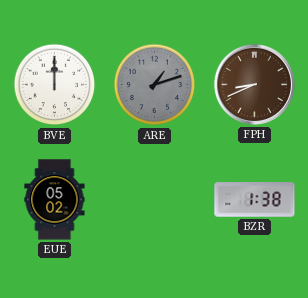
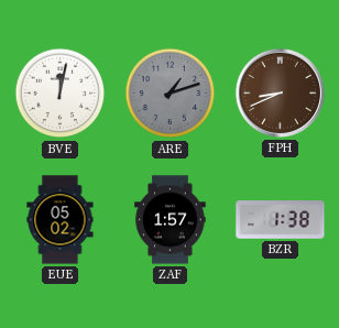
BVE: 12:00 -> 12:02 (61, 94)
ZAF: none -> 1:57 (171, 220)
